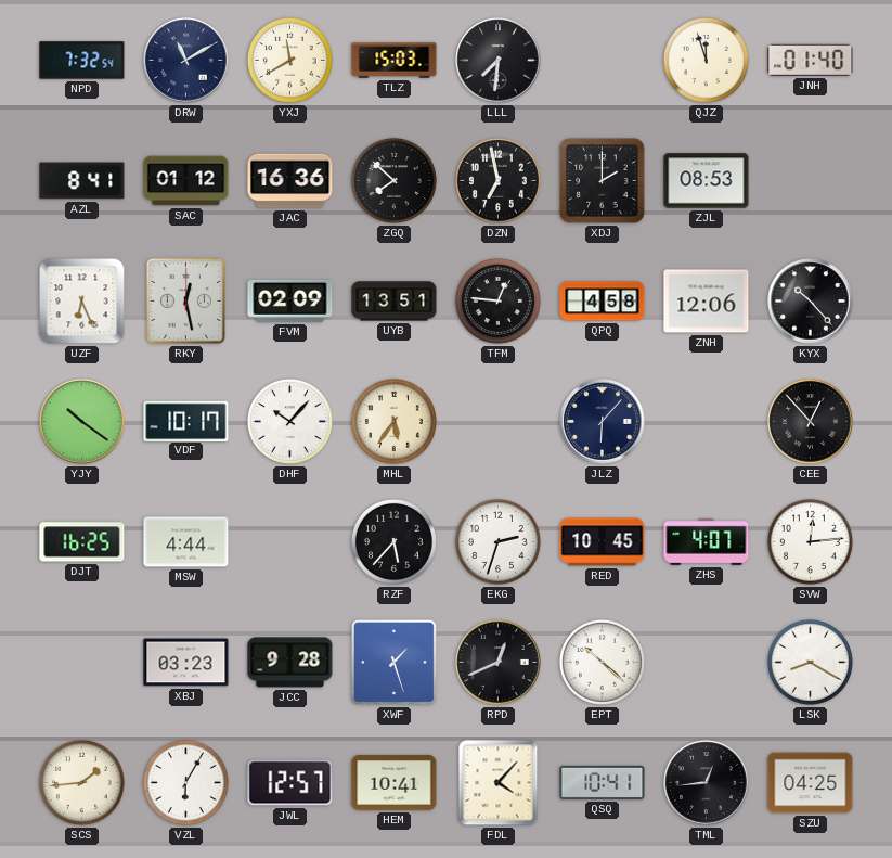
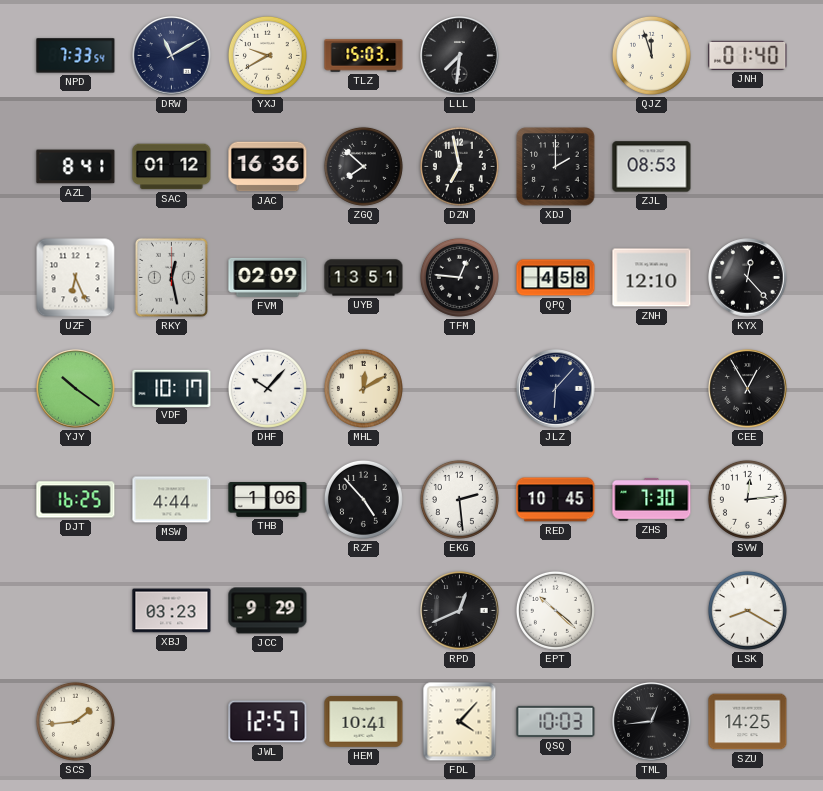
NPD: 7:32 -> 7:33 (76, 56)
YXJ: 11:40 -> 9:40 (267, 55)
ZNH: 12:06 -> 12:10 (652, 278)
KYX: 10:23 -> 12:23 (748, 278)
MHL: 5:36 -> 12:10 (363, 388)
CEE: 12:53 -> 12:55 (748, 389)
THB: none -> 1:06 (268, 500)
RZF: 5:37 -> 4:53 (363, 499)
EKG: 2:33 -> 2:29 (459, 499)
ZHS: 4:07 -> 7:30 (652, 499)
JCC: 9:28 -> 9:29 (268, 611)
XWF: 1:27 -> none (393, 662)
VZL: 6:05 -> none (185, 782)
QSQ: 10:41 -> 10:03 (556, 721)
SZU: 04:25 -> 14:25 (748, 722)
